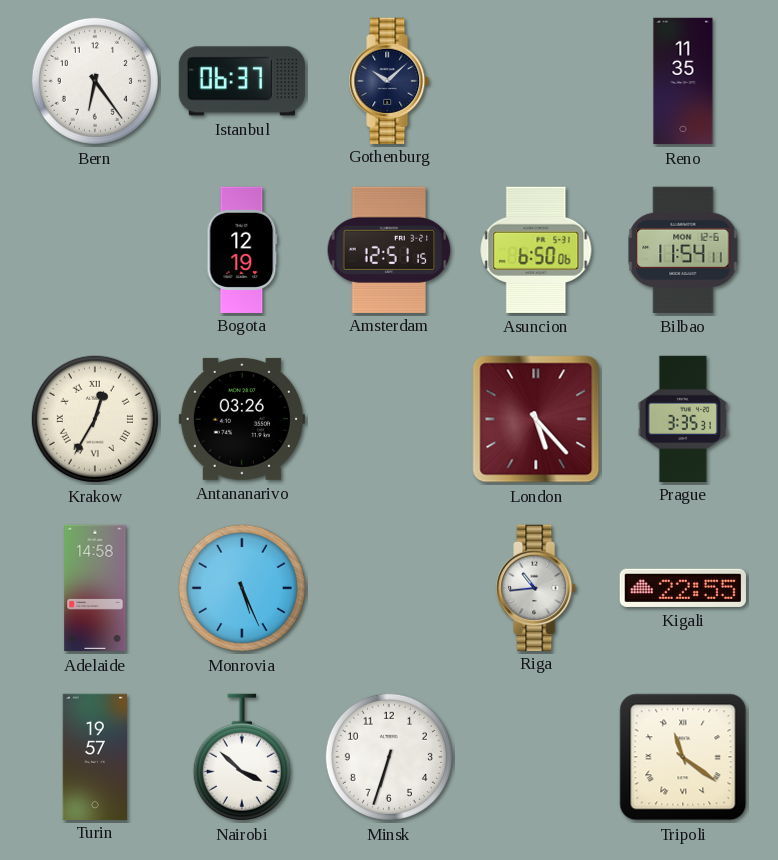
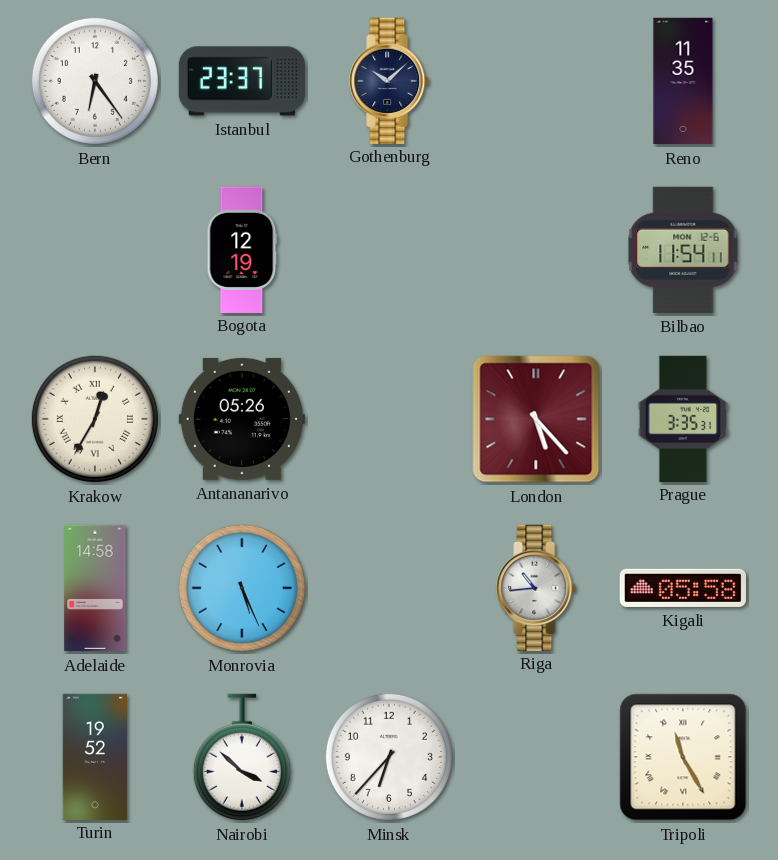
Istanbul: 06:37 -> 23:37 (242, 81)
Amsterdam: 12:51 -> none (389, 249)
Asuncion: 6:50 -> none (536, 250)
Antananarivo: 03:26 -> 05:26 (242, 419)
Kigali: 22:55 -> 05:58 (683, 588)
Turin: 19:57 -> 19:52 (95, 756)
Minsk: 6:33 -> 6:37 (389, 757)
Tripoli: 11:21 -> 11:25 (683, 757)
